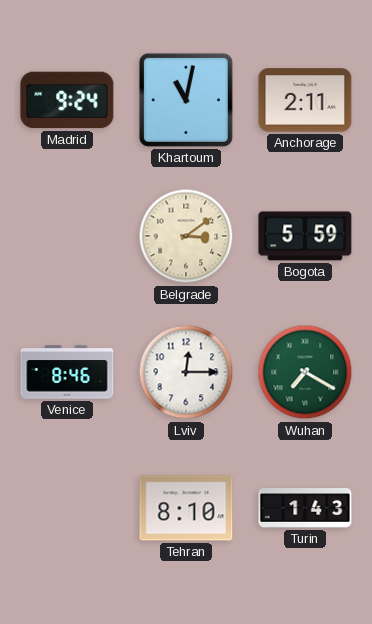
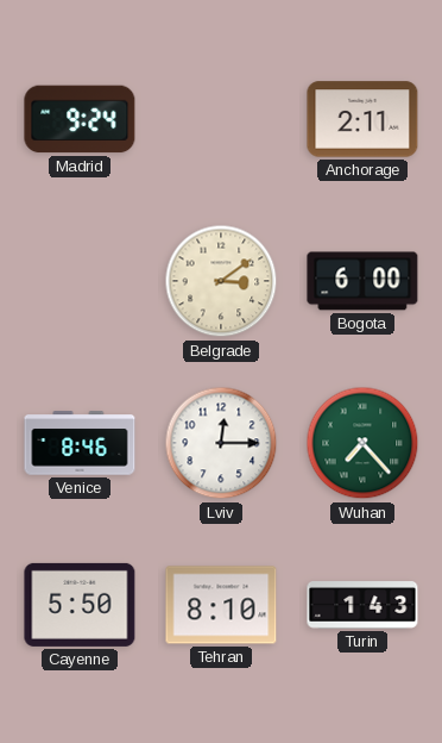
Khartoum: 11:02 -> none (186, 100)
Bogota: 5:59 -> 6:00 (362, 281)
Wuhan: 7:20 -> 7:23 (362, 443)
Cayenne: none -> 5:50 (80, 605)
